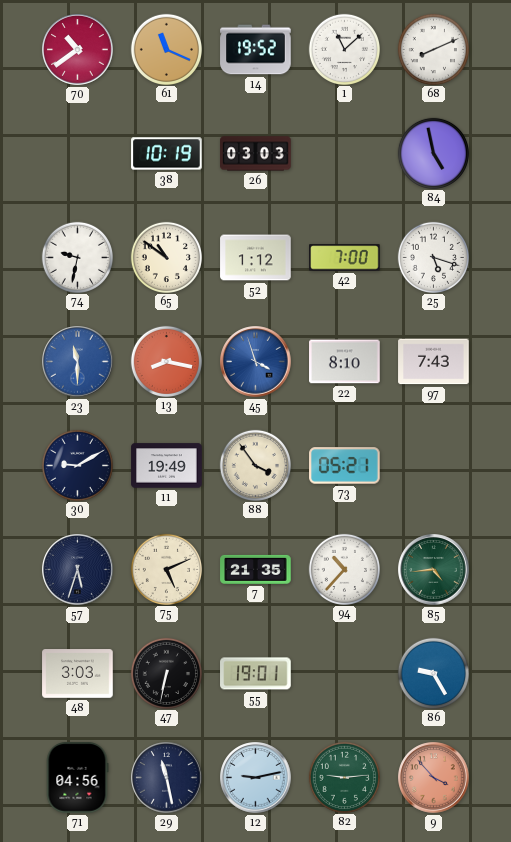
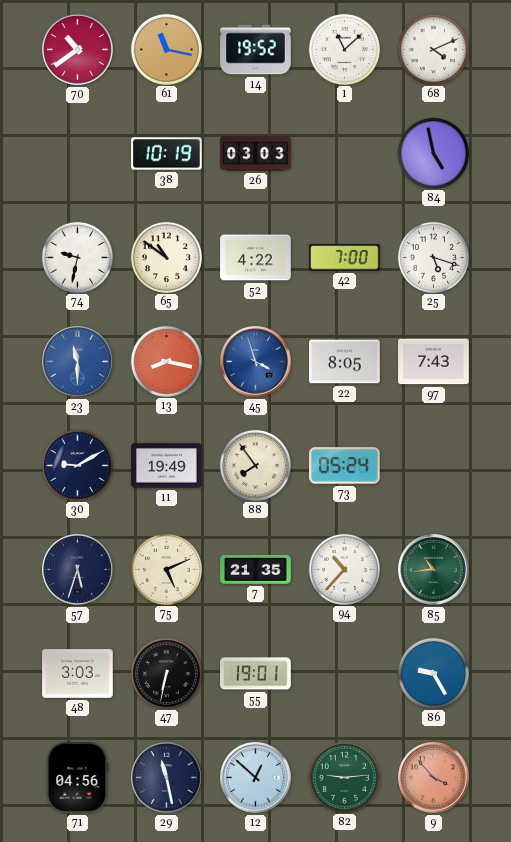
61: 11:19 -> 11:17 (166, 49)
68: 8:11 -> 4:11 (433, 49)
52: 1:12 -> 4:22 (256, 258)
22: 8:10 -> 8:05 (345, 362)
88: 3:54 -> 7:54 (255, 465)
73: 05:21 -> 05:24 (345, 466)
85: 4:44 -> 10:44 (434, 570)
12: 9:13 -> 12:52 (256, 778)
